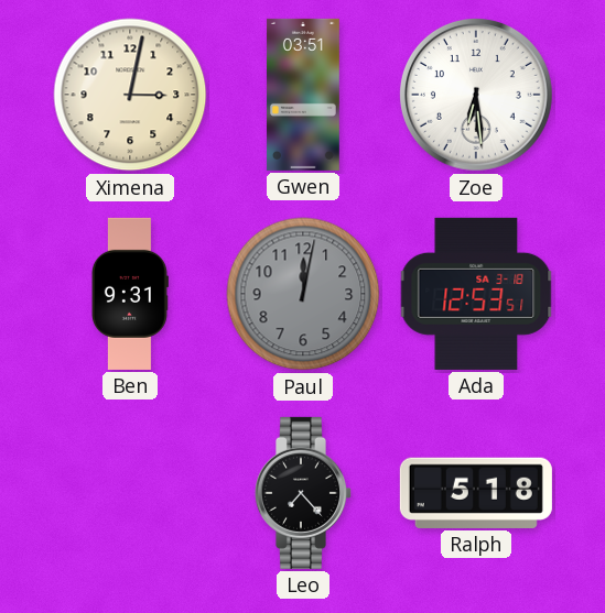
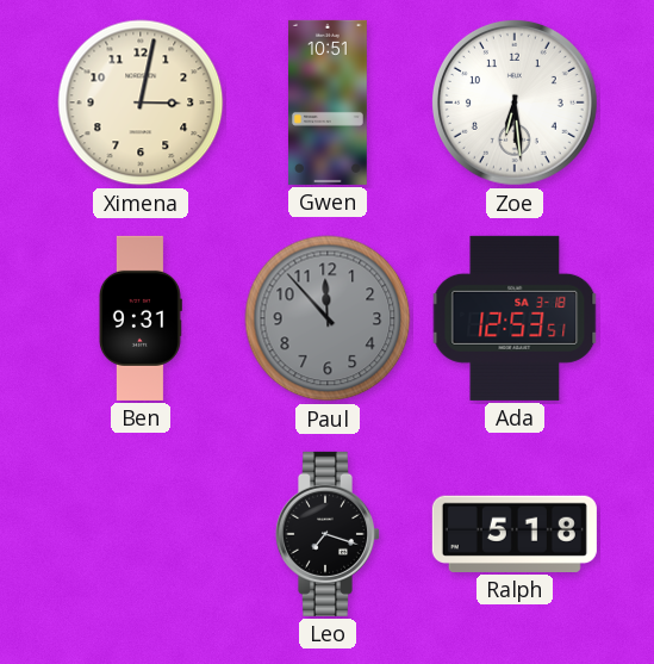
Gwen: 03:51 -> 10:51 (328, 103)
Paul: 12:02 -> 11:53 (328, 318)
Leo: 7:23 -> 7:18 (326, 534)
